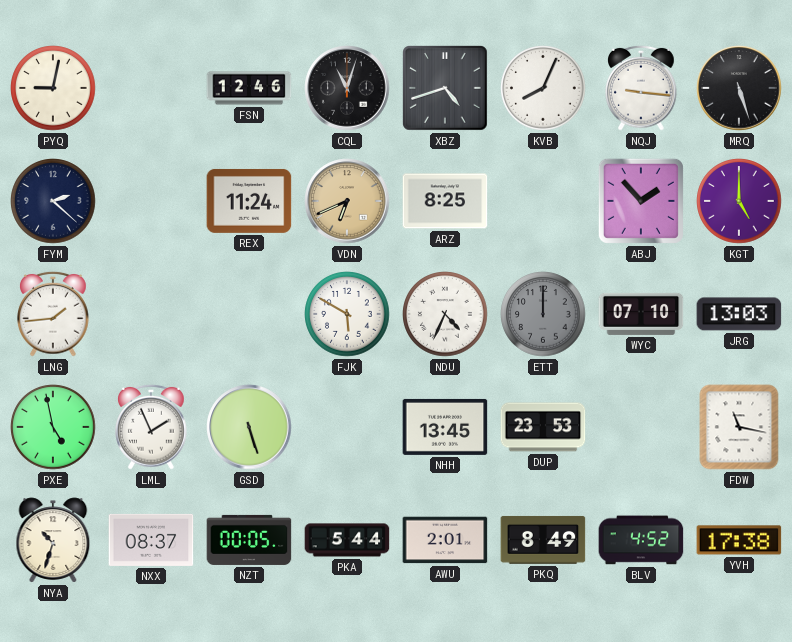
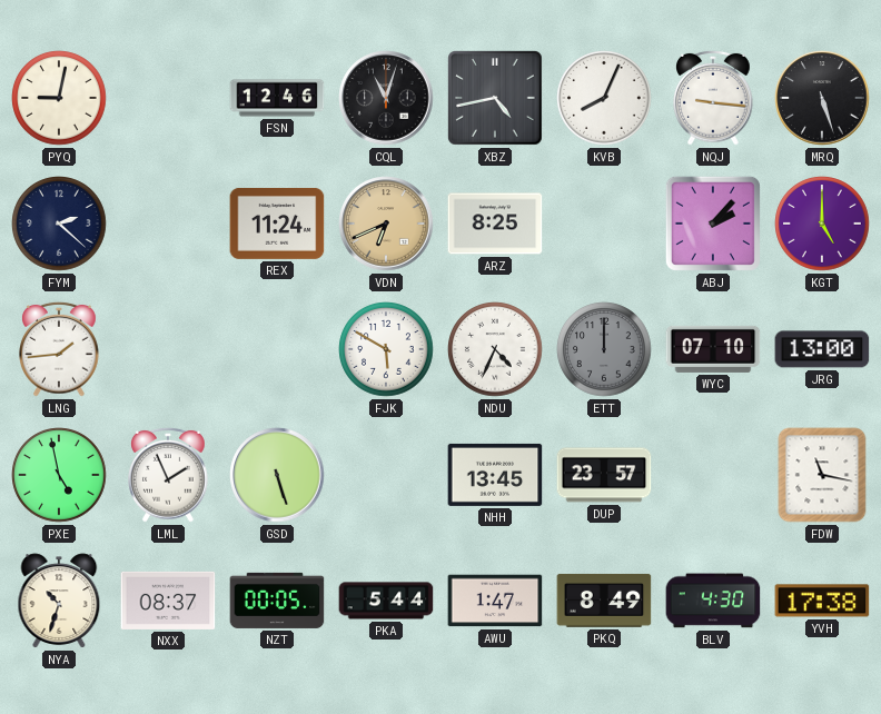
XBZ: 4:42 -> 4:43 (496, 99)
ABJ: 1:53 -> 2:07 (713, 224)
JRG: 13:03 -> 13:00 (822, 349)
DUP: 23:53 -> 23:57 (604, 475)
AWU: 2:01 -> 1:47 (495, 601)
BLV: 4:52 -> 4:30 (713, 601)
